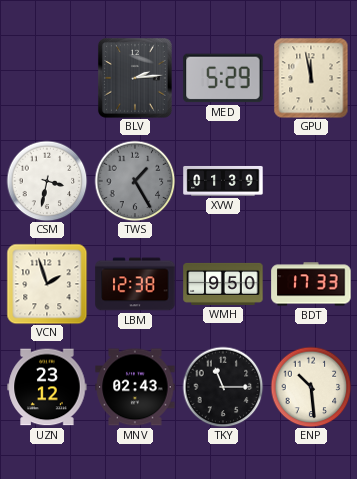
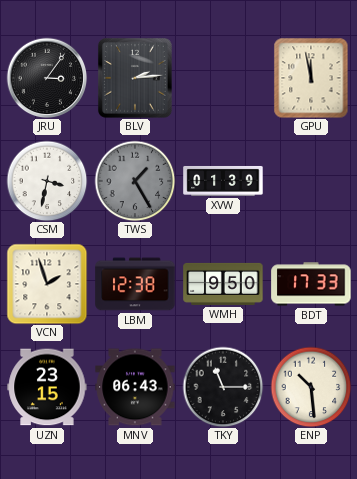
JRU: none -> 3:06 (47, 78)
MED: 5:29 -> none (223, 78)
UZN: 23:12 -> 23:15 (47, 387)
MNV: 02:43 -> 06:43 (135, 387)
